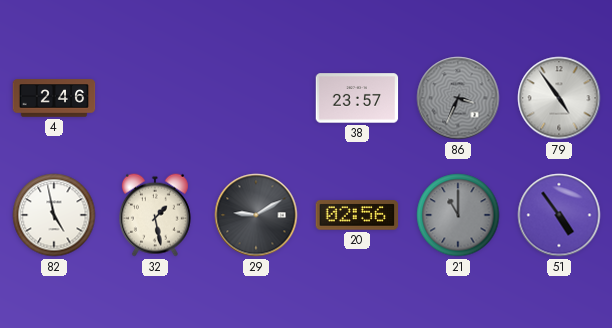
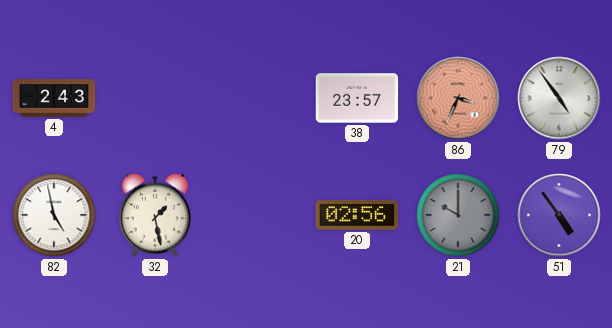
4: 2:46 -> 2:43 (54, 98)
86 dial: grey -> salmon (458, 98)
29: 9:10 -> none (256, 215)
21: 11:00 -> 10:00 (458, 215)
